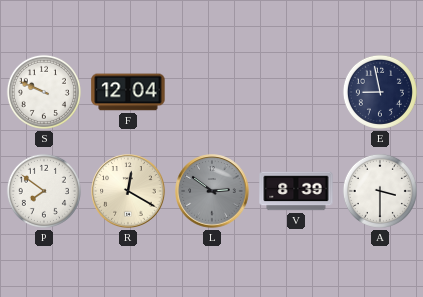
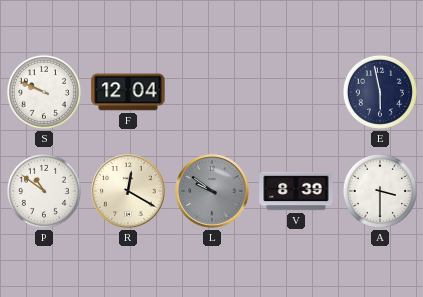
E: 8:58 -> 5:58 (380, 92)
P: 7:51 -> 10:51 (44, 191)
L: 2:51 -> 9:51 (212, 191)
